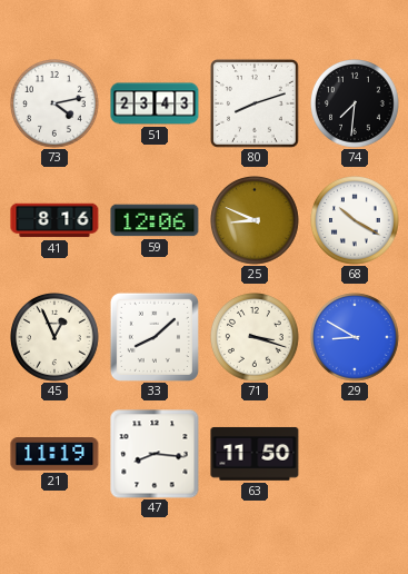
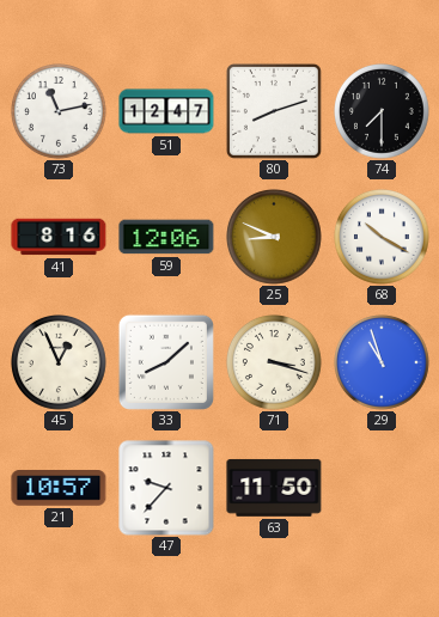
73: 4:13 -> 11:13 (60, 112)
51: 23:43 -> 12:47 (166, 111)
74: 7:31 -> 7:30 (383, 112)
29: 8:50 -> 10:57 (383, 364)
21: 11:19 -> 10:57 (59, 489)
47: 8:16 -> 9:37 (166, 488)
